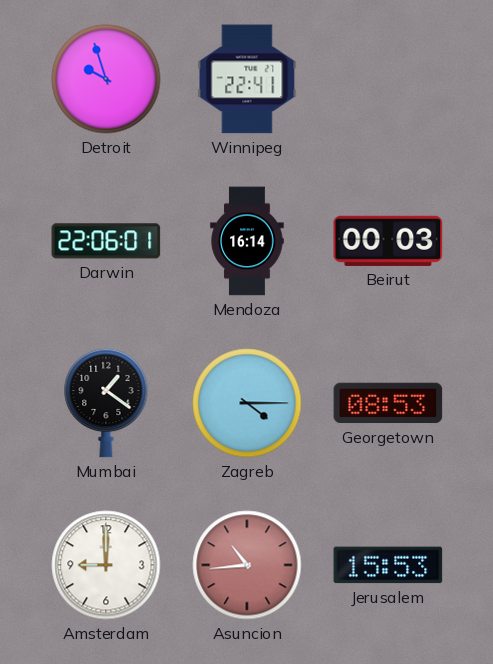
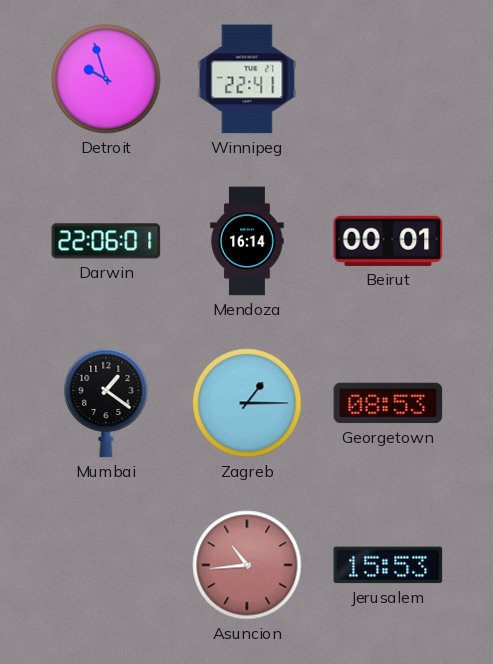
Beirut: 00:03 -> 00:01 (388, 241)
Zagreb: 4:15 -> 1:15 (247, 403)
Amsterdam: 9:00 -> none (106, 565)
